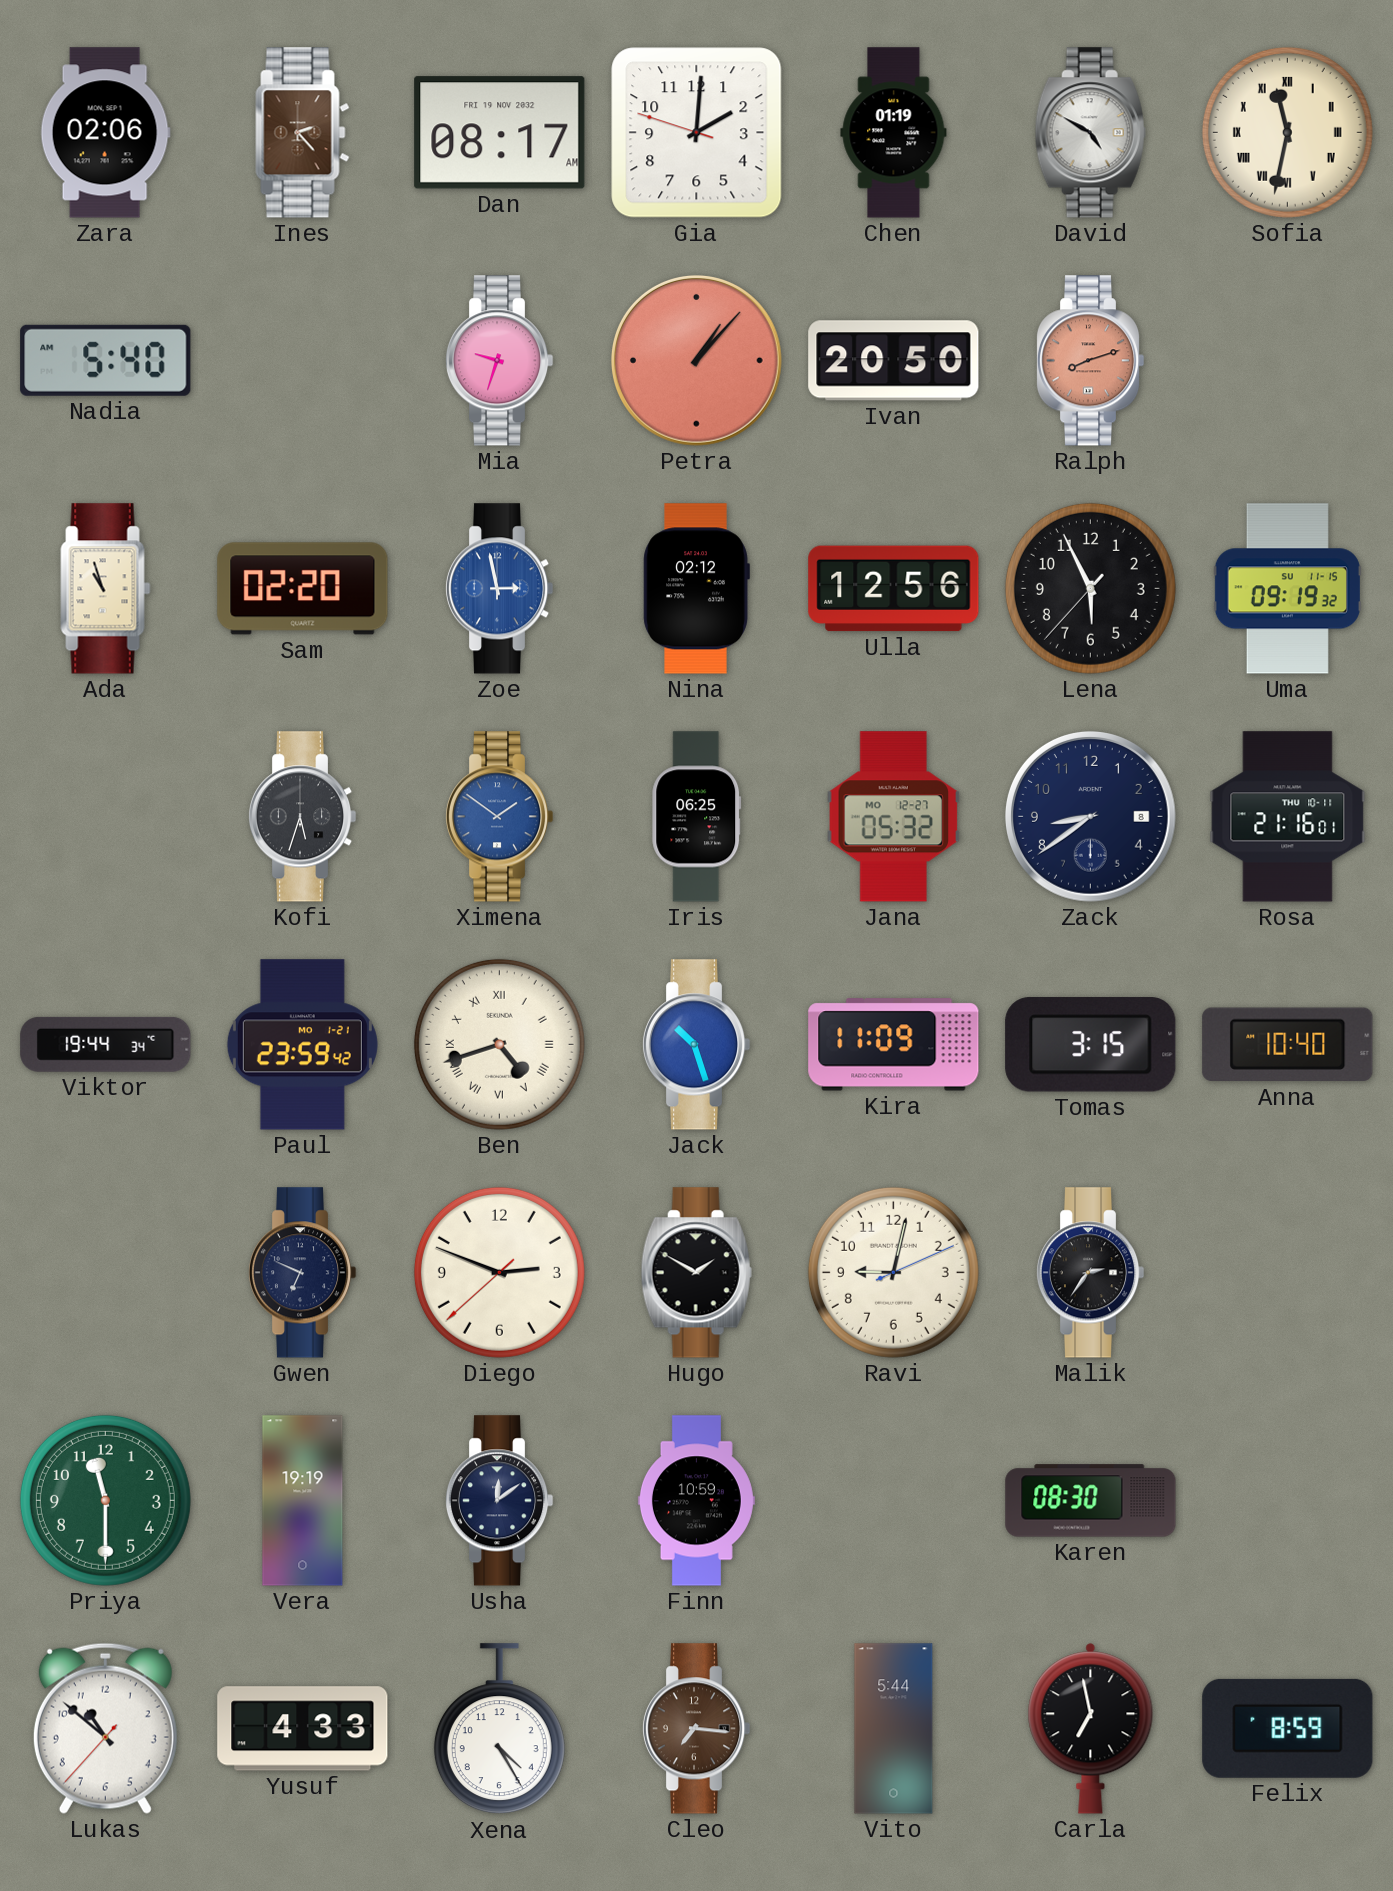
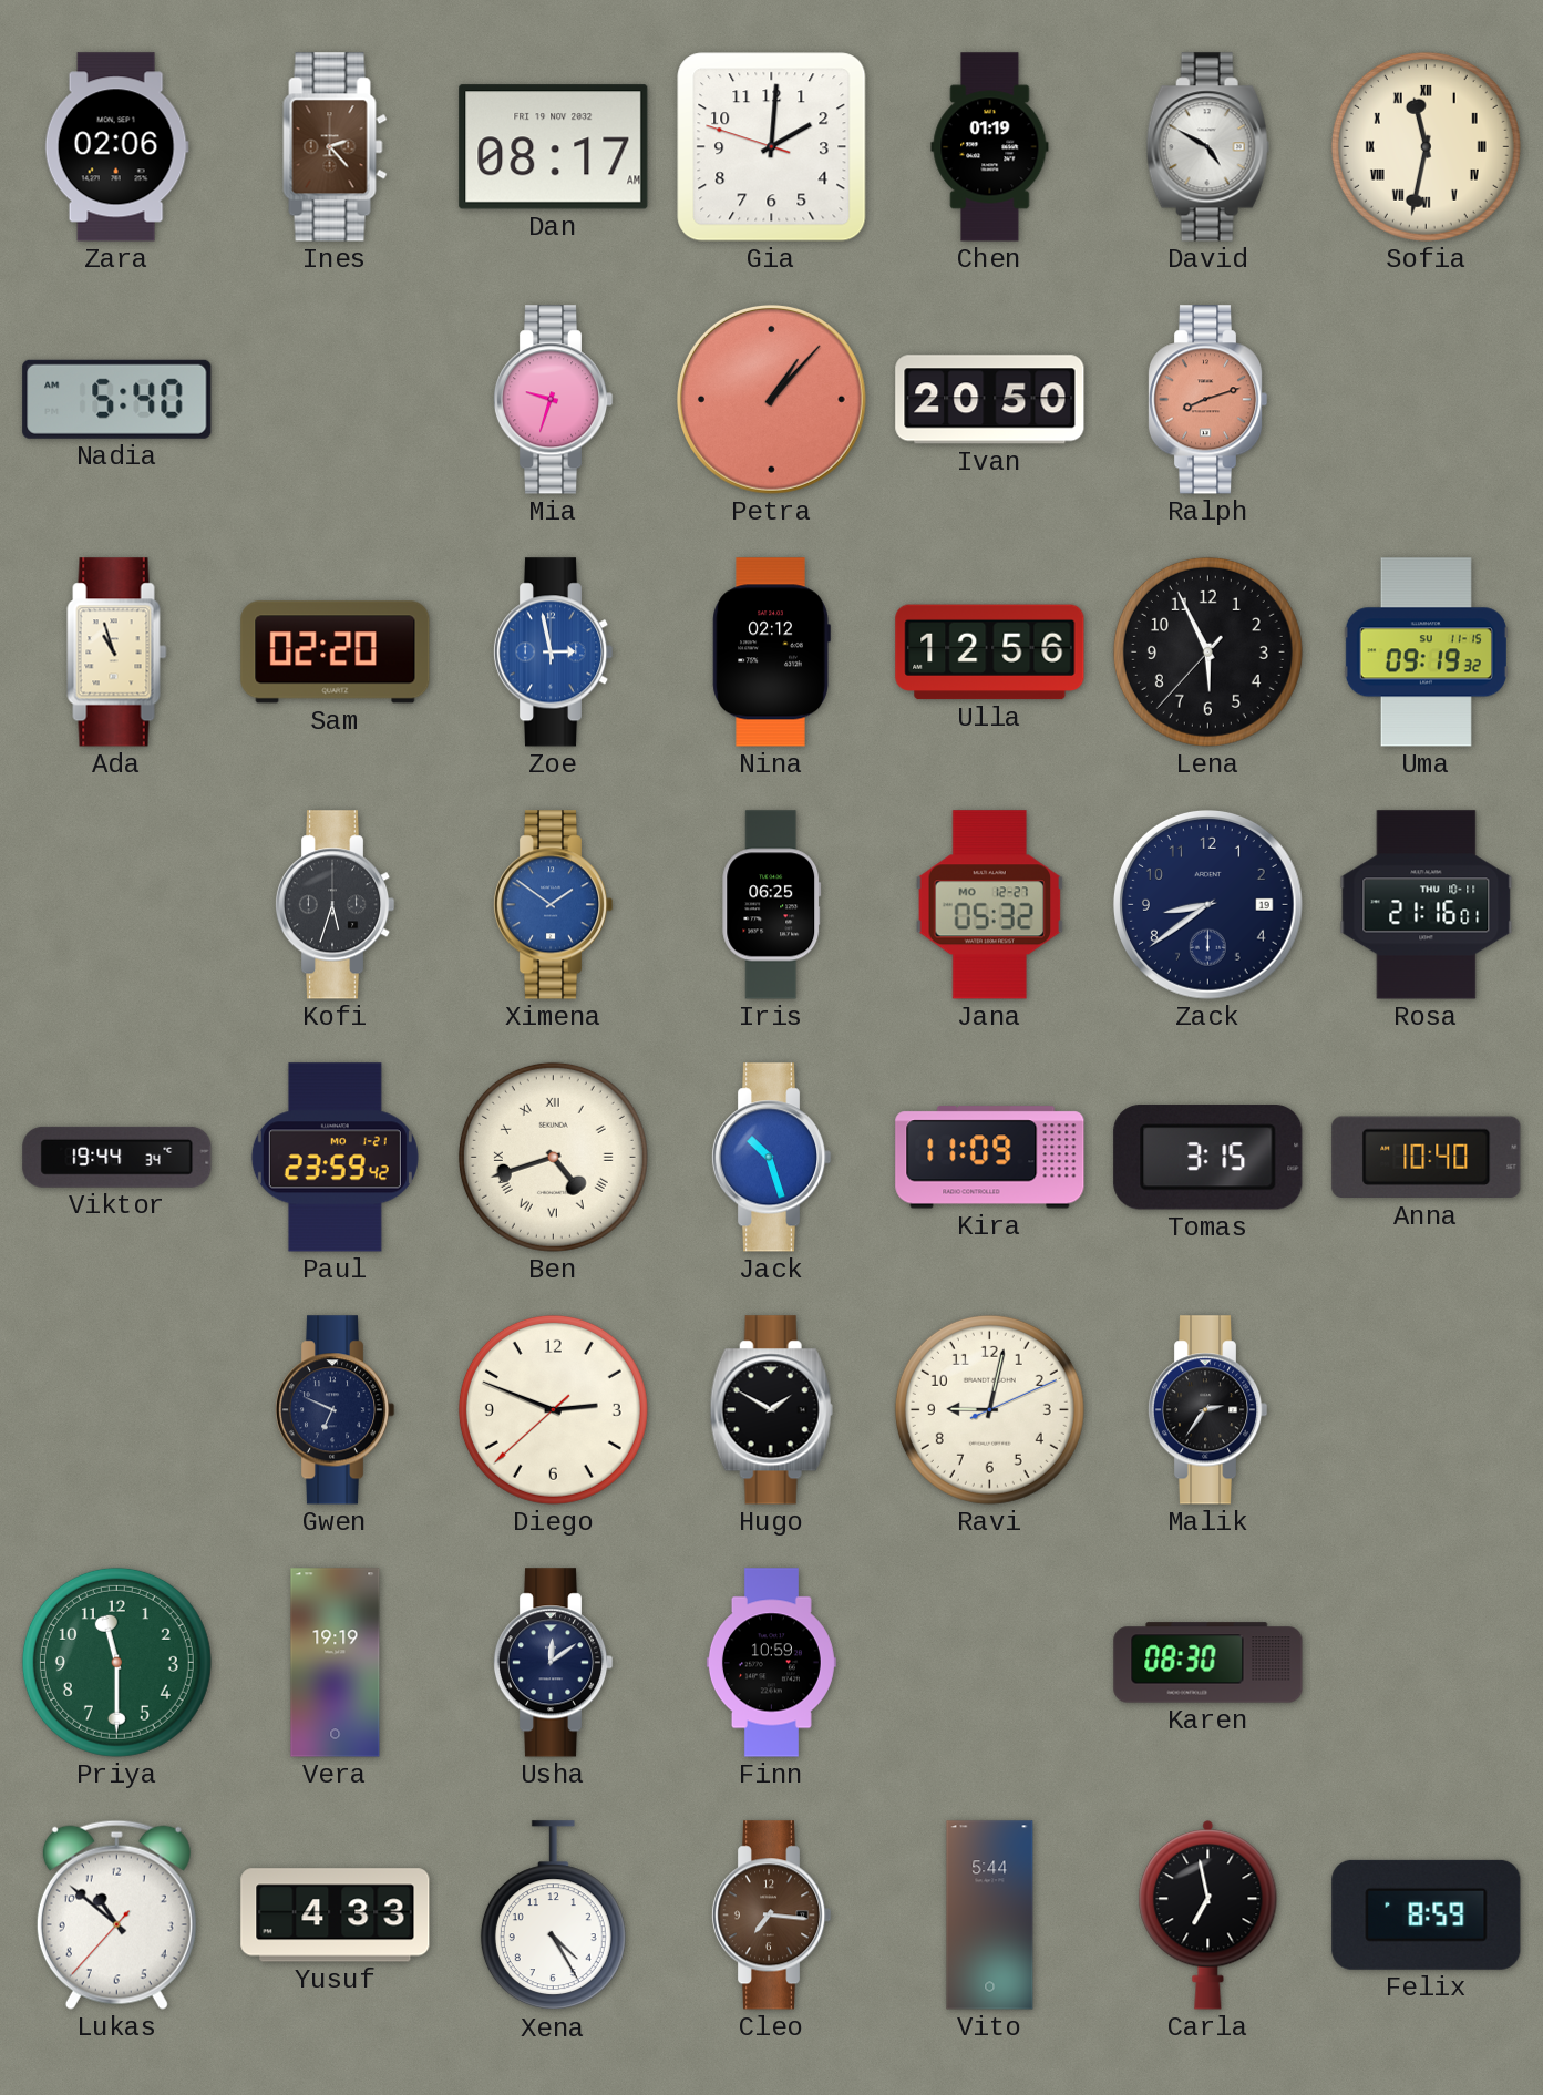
Zack date: 8 -> 19 (1207, 904)
